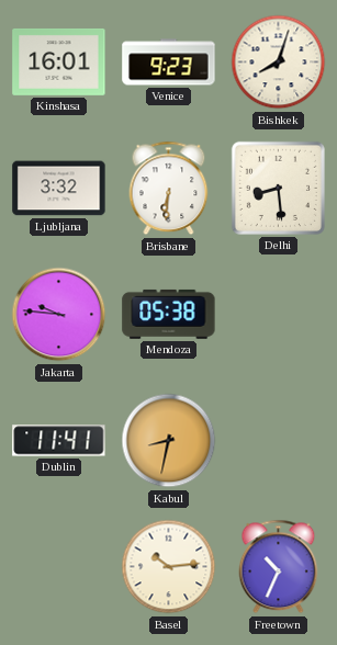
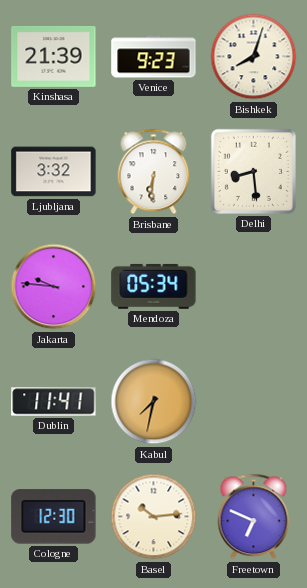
Kinshasa: 16:01 -> 21:39 (54, 56)
Mendoza: 05:38 -> 05:34 (154, 286)
Kabul: 8:32 -> 7:32 (154, 402)
Cologne: none -> 12:30 (54, 517)
Freetown: 10:34 -> 6:49 (254, 517)
